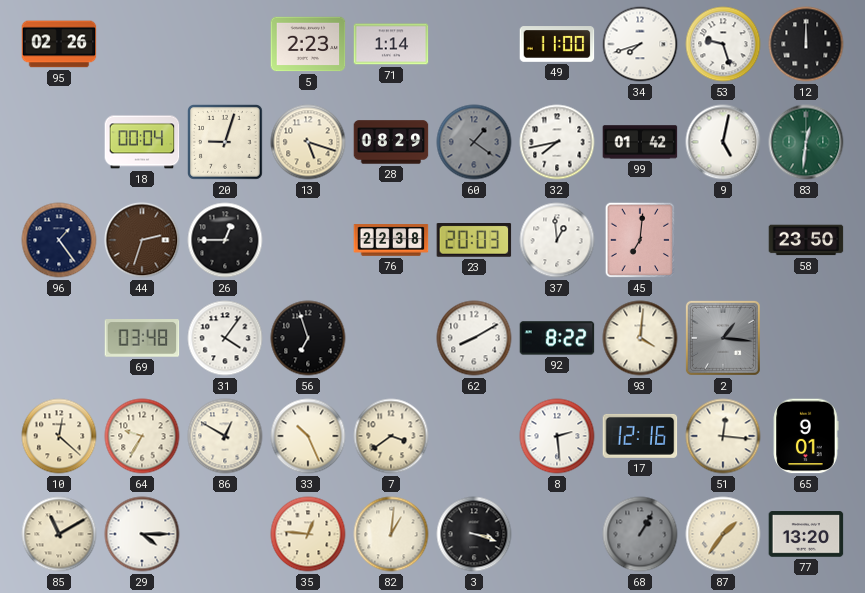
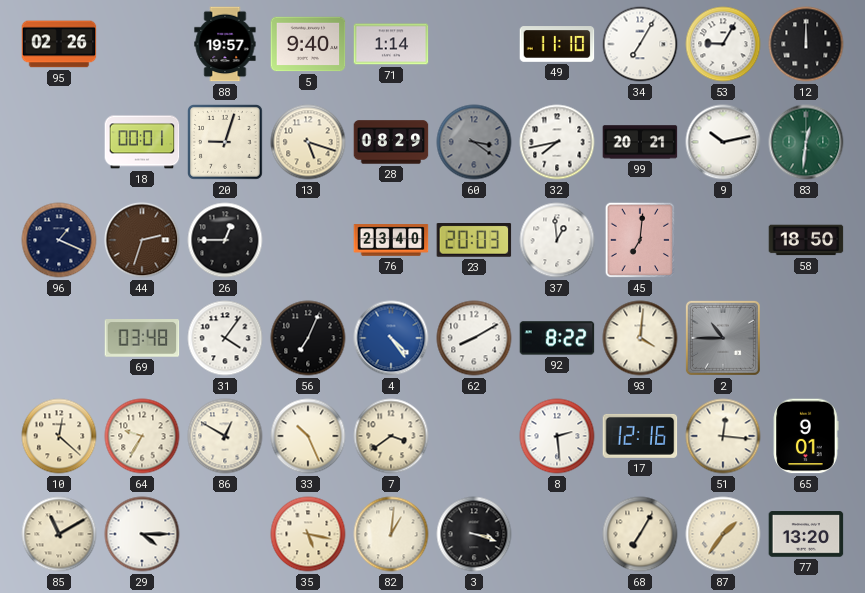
88: none -> 19:57 (225, 44)
5: 2:23 -> 9:40 (308, 44)
49: 11:00 -> 11:10 (557, 44)
34: 7:42 -> 7:05 (640, 44)
53: 9:27 -> 9:05 (723, 44)
18: 00:04 -> 00:01 (142, 142)
60: 1:21 -> 3:21 (474, 142)
99: 01:42 -> 20:21 (640, 142)
9: 5:02 -> 10:13 (723, 142)
96: 1:24 -> 1:19 (59, 240)
76: 22:38 -> 23:40 (391, 240)
58: 23:50 -> 18:50 (806, 240)
56: 6:57 -> 7:04 (308, 338)
4: none -> 4:24 (391, 338)
2: 1:16 -> 10:45 (723, 338)
35: 12:46 -> 5:17 (308, 534)
68: 1:05 -> 7:05 (640, 534)
68 dial: grey -> cream (640, 534)
